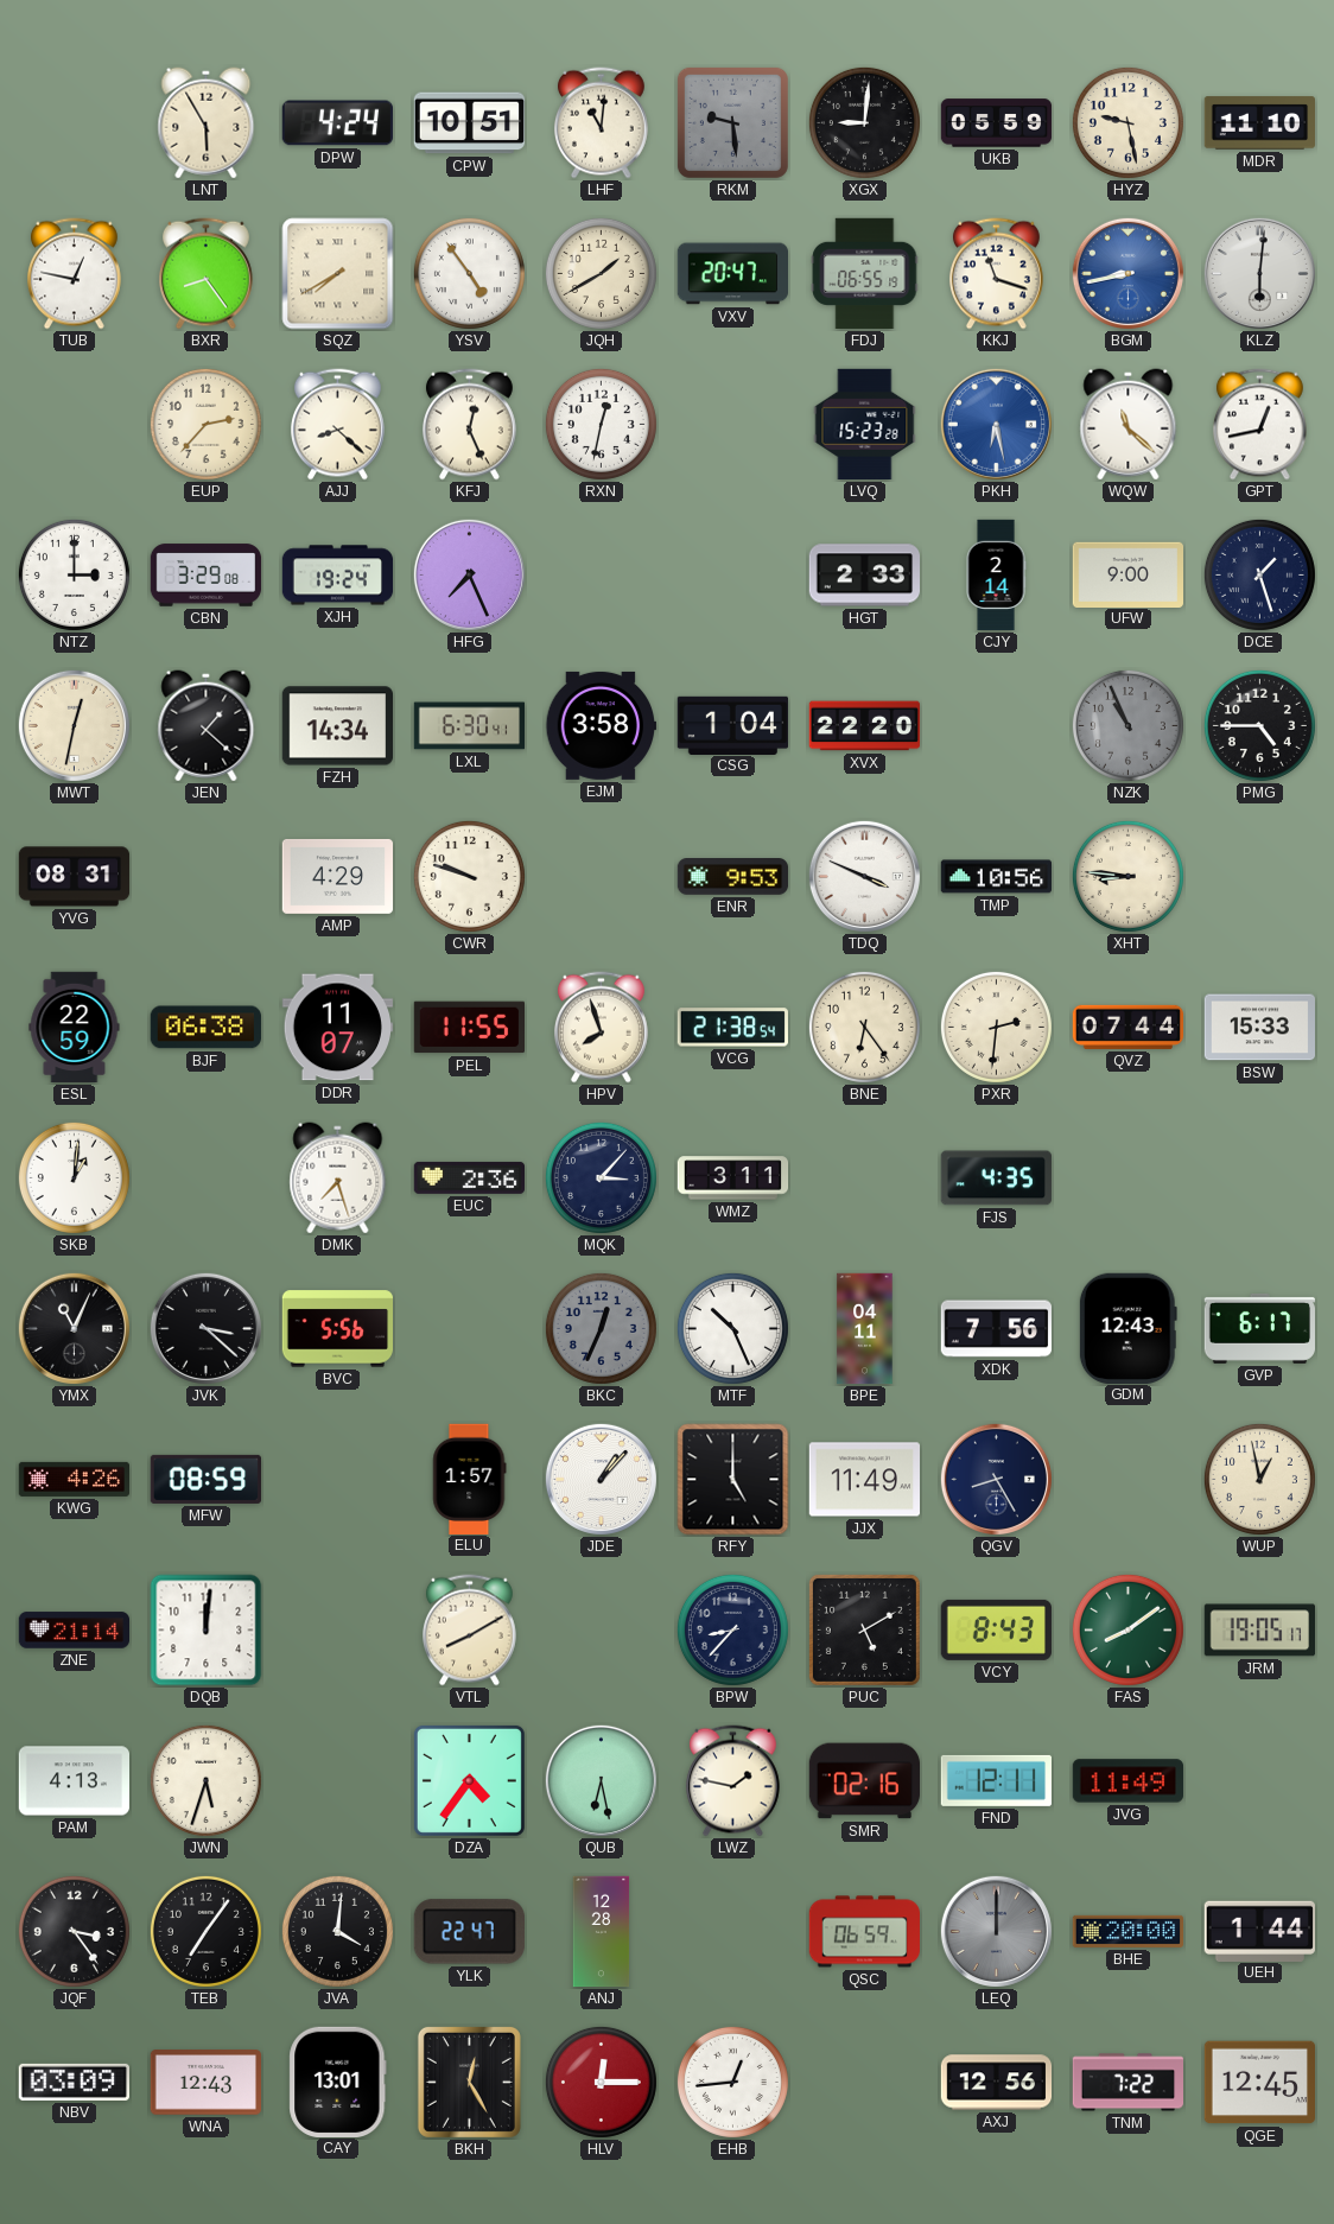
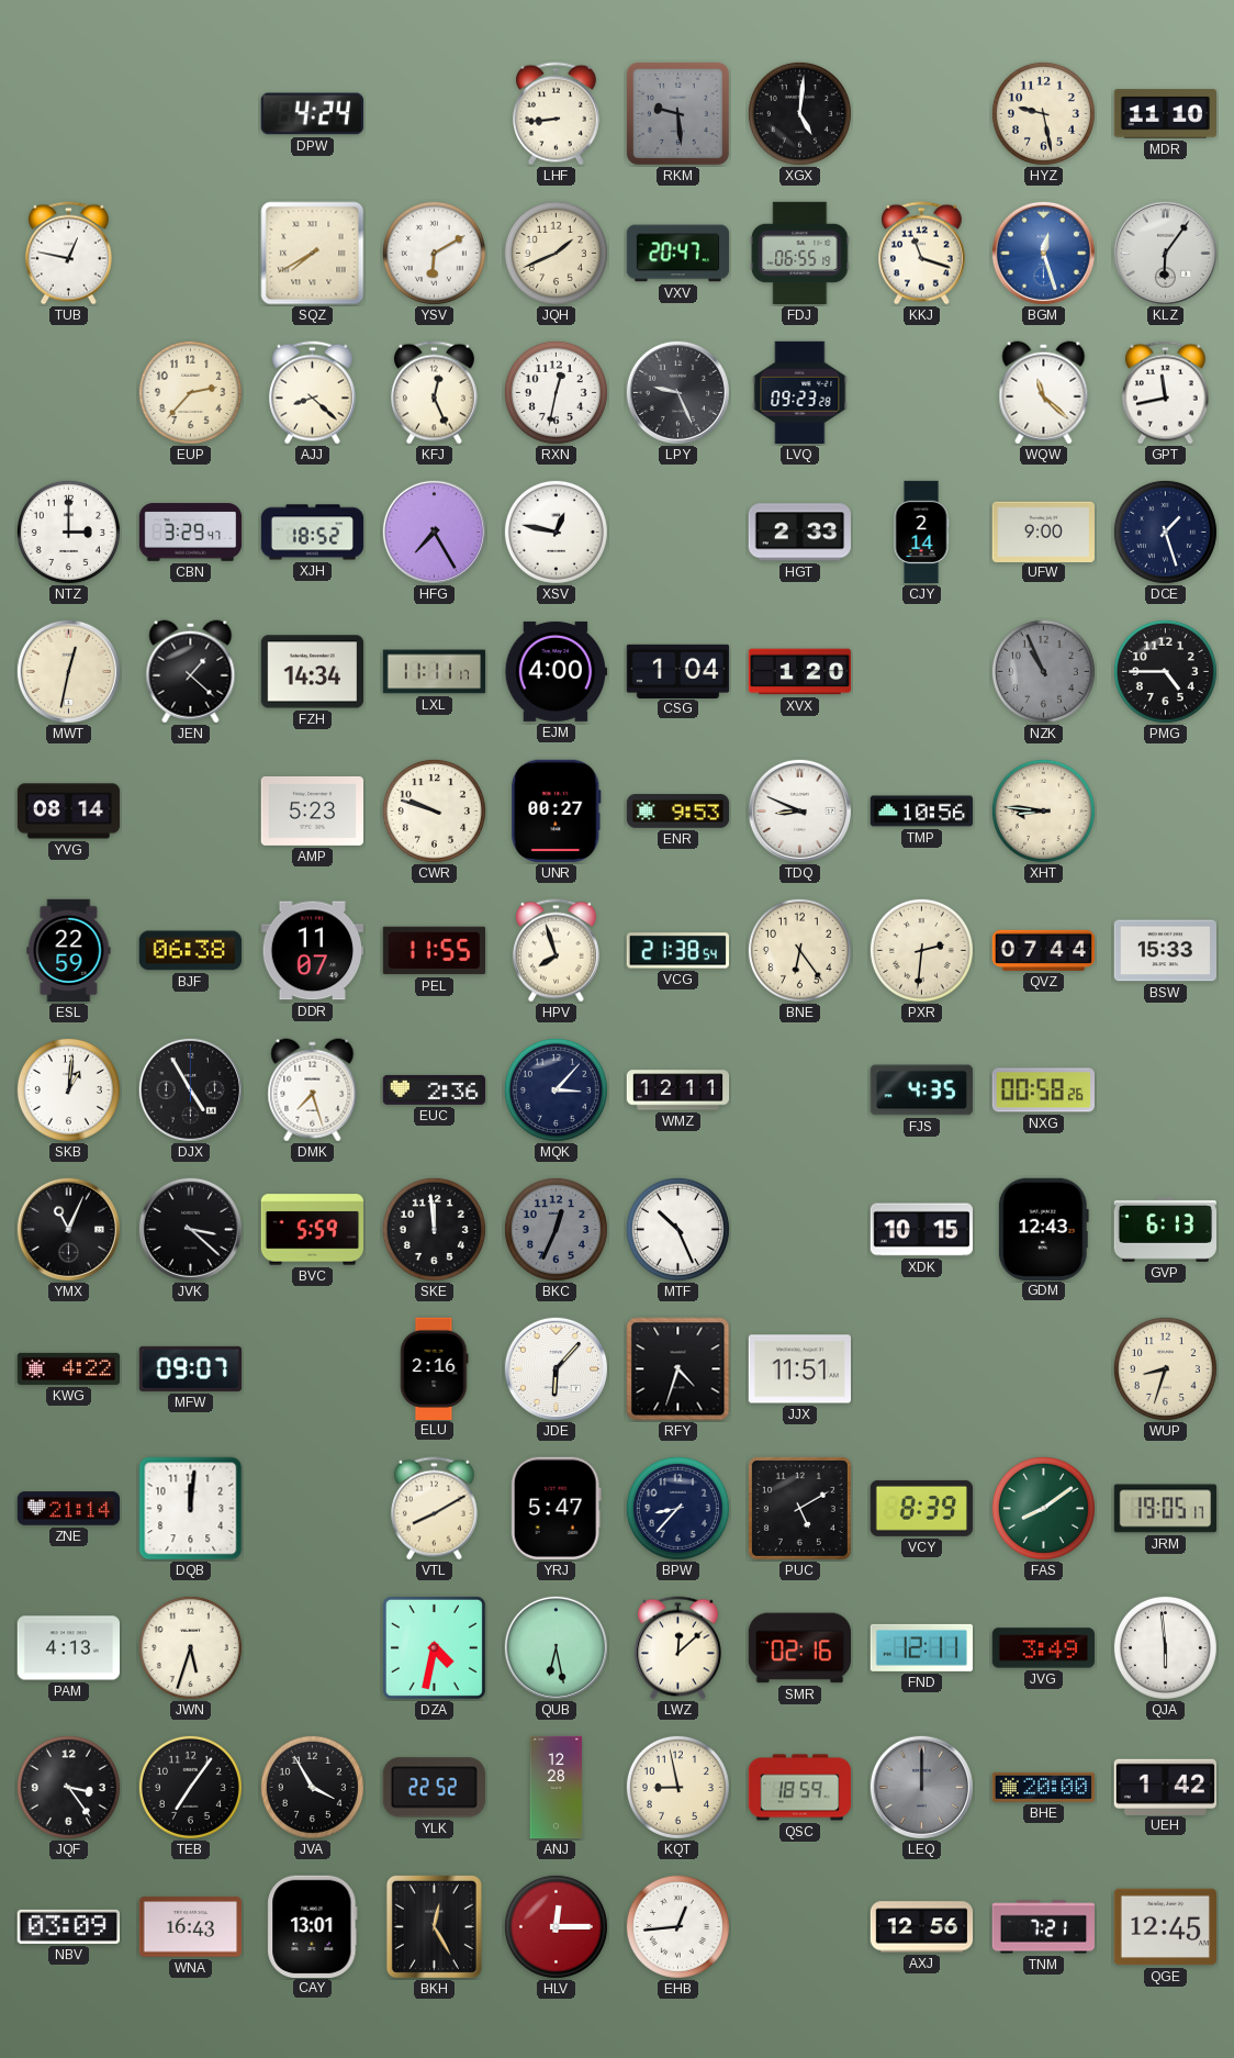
LNT: 5:55 -> none (207, 123)
CPW: 10:51 -> none (470, 123)
LHF: 11:01 -> 8:44 (556, 114)
XGX: 9:01 -> 5:01 (799, 113)
UKB: 05:59 -> none (997, 123)
BXR: 8:24 -> none (205, 274)
YSV: 4:54 -> 6:10 (434, 253)
JQH: 1:40 -> 1:41 (556, 253)
BGM: 8:43 -> 12:27 (1043, 253)
KLZ: 6:01 -> 6:06 (1165, 253)
LPY: none -> 9:26 (677, 392)
LVQ: 15:23 -> 09:23 (800, 393)
PKH: 6:28 -> none (996, 424)
GPT: 12:43 -> 11:43 (1165, 393)
CBN: 3:29:08 -> 3:29:47 (191, 533)
XJH: 19:24 -> 18:52 (313, 533)
HFG: 7:26 -> 7:25 (434, 532)
XSV: none -> 12:47 (556, 532)
LXL: 6:30 -> 11:11 (435, 672)
EJM: 3:58 -> 4:00 (556, 671)
XVX: 22:20 -> 1:20 (800, 672)
YVG: 08:31 -> 08:14 (69, 812)
AMP: 4:29 -> 5:23 (313, 810)
UNR: none -> 00:27 (557, 810)
TDQ: 3:49 -> 8:49 (799, 810)
DJX: none -> 4:55 (190, 1089)
WMZ: 3:11 -> 12:11 (678, 1090)
NXG: none -> 00:58 (1043, 1090)
BVC: 5:56 -> 5:59 (312, 1230)
SKE: none -> 11:59 (434, 1229)
BPE: 04:11 -> none (865, 1329)
XDK: 7:56 -> 10:15 (921, 1230)
GVP: 6:17 -> 6:13 (1165, 1229)
KWG: 4:26 -> 4:22 (68, 1368)
MFW: 08:59 -> 09:07 (190, 1368)
ELU: 1:57 -> 2:16 (435, 1368)
JDE: 1:07 -> 6:07 (556, 1368)
RFY: 5:00 -> 4:33 (678, 1369)
JJX: 11:49 -> 11:51 (799, 1369)
QGV: 8:25 -> none (996, 1479)
WUP: 12:58 -> 8:33 (1165, 1368)
YRJ: none -> 5:47 (556, 1508)
VCY: 8:43 -> 8:39 (921, 1508)
DZA: 4:36 -> 4:32 (434, 1647)
LWZ: 1:47 -> 12:08 (677, 1648)
JVG: 11:49 -> 3:49 (1043, 1648)
QJA: none -> 5:59 (1165, 1647)
JVA: 4:01 -> 3:55 (312, 1787)
YLK: 22:47 -> 22:52 (434, 1788)
KQT: none -> 8:58 (677, 1787)
QSC: 06:59 -> 18:59 (799, 1788)
UEH: 1:44 -> 1:42 (1165, 1787)
WNA: 12:43 -> 16:43 (190, 1927)
TNM: 7:22 -> 7:21 (1043, 1927)
